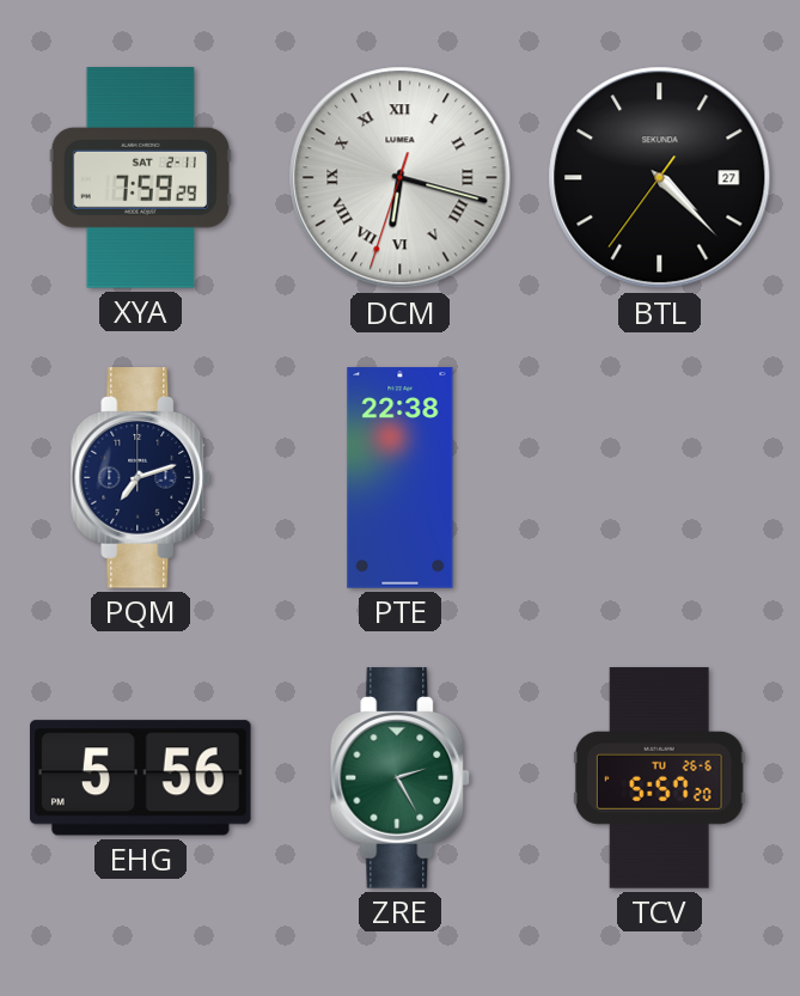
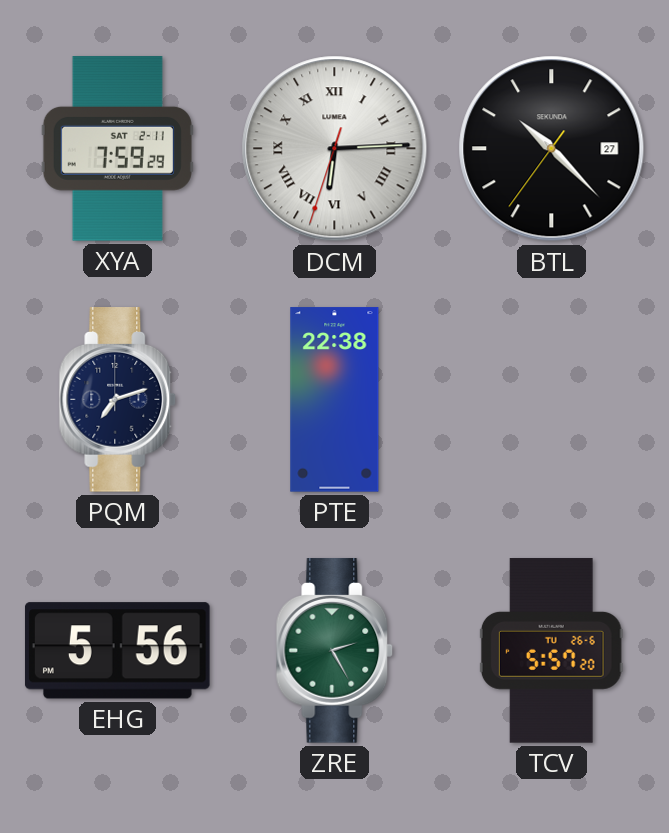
DCM: 6:17 -> 6:14 (335, 149)
BTL: 4:22 -> 10:22 (552, 149)
